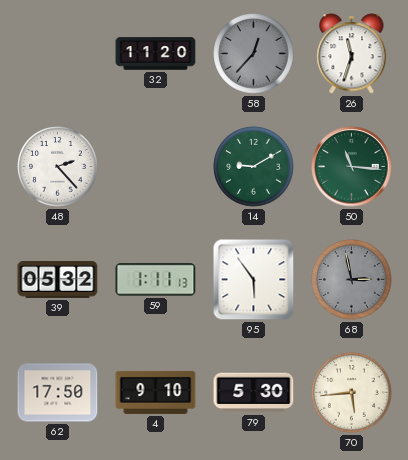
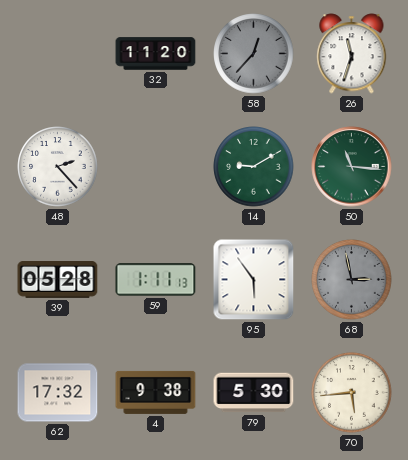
39: 05:32 -> 05:28 (58, 280)
62: 17:50 -> 17:32 (58, 393)
4: 9:10 -> 9:38 (156, 392)
